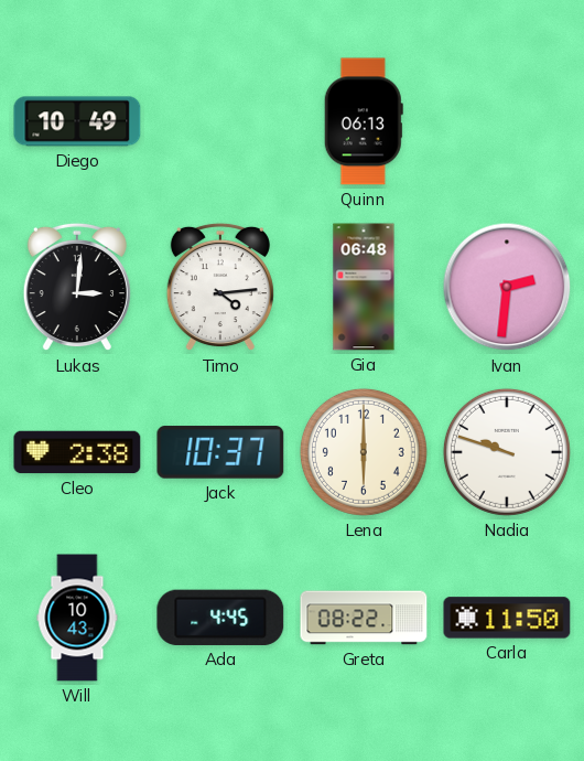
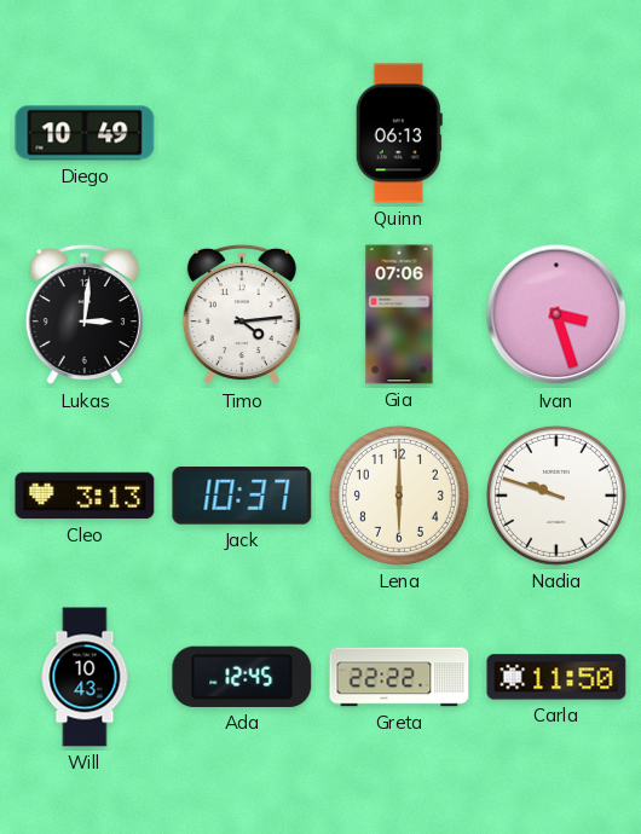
Gia: 06:48 -> 07:06 (399, 314)
Ivan: 2:31 -> 3:27 (556, 314)
Cleo: 2:38 -> 3:13 (85, 496)
Ada: 4:45 -> 12:45 (242, 677)
Greta: 08:22 -> 22:22 (399, 677)
